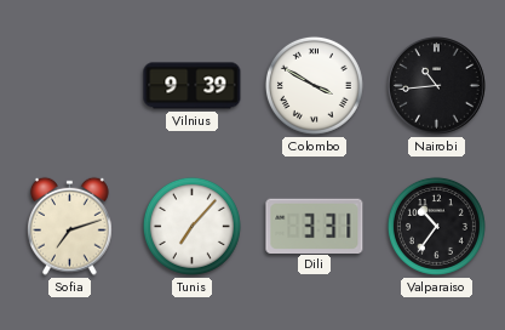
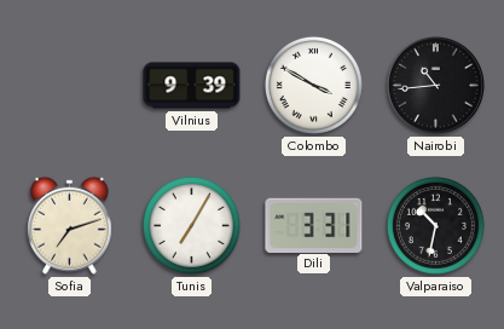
Tunis: 7:07 -> 7:05 (191, 225)
Valparaiso: 10:36 -> 10:32 (435, 225)
